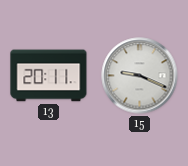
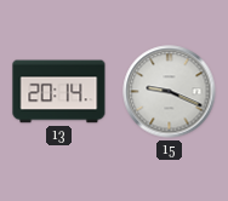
13: 20:11 -> 20:14 (59, 92)
